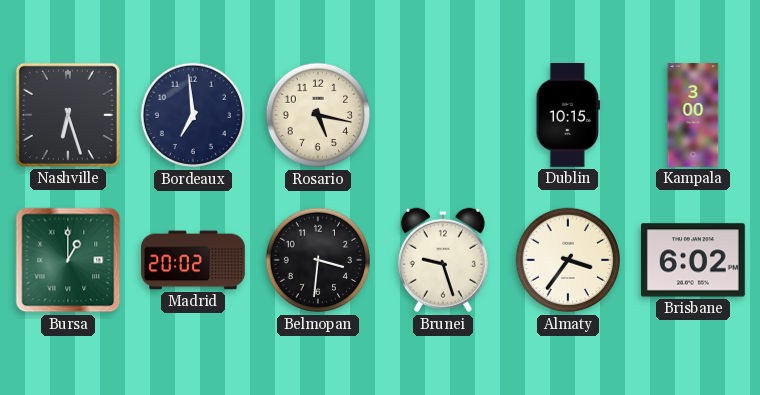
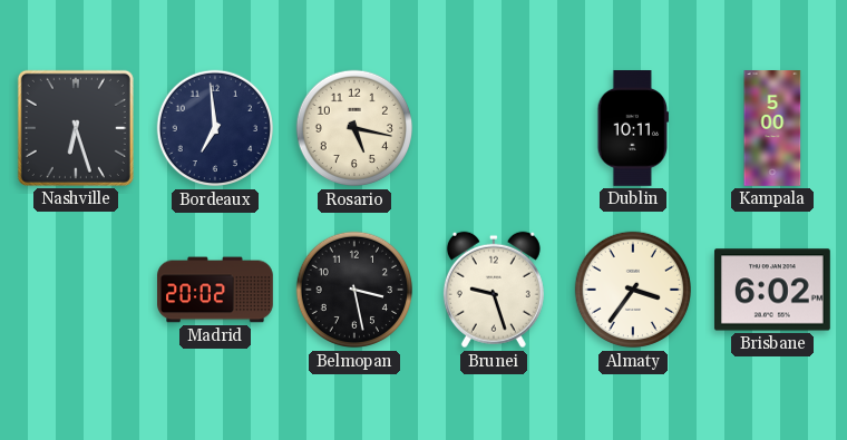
Dublin: 10:15 -> 10:11 (632, 129)
Kampala: 3:00 -> 5:00 (772, 128)
Bursa: 1:00 -> none (68, 260)
Belmopan: 3:31 -> 3:28 (354, 290)
